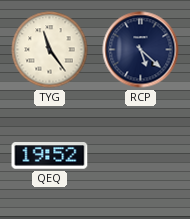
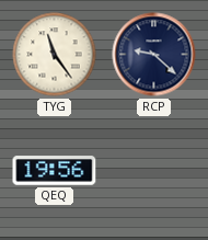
RCP: 5:22 -> 9:22 (154, 55)
QEQ: 19:52 -> 19:56 (55, 171)
